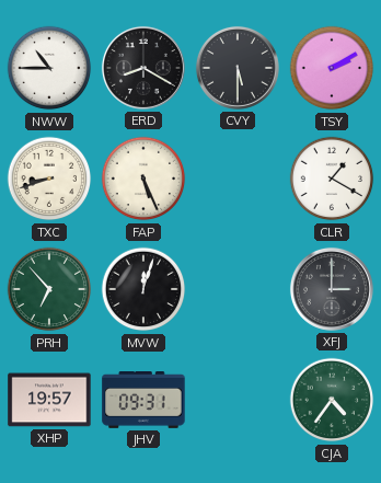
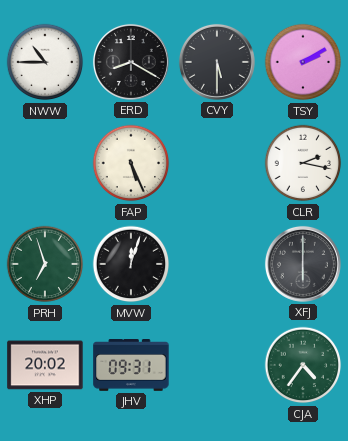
TXC: 8:42 -> none (49, 179)
CLR: 1:20 -> 2:17 (303, 163)
PRH: 6:53 -> 6:57 (45, 264)
XFJ: 3:00 -> 6:00 (303, 264)
XHP: 19:57 -> 20:02 (45, 365)
